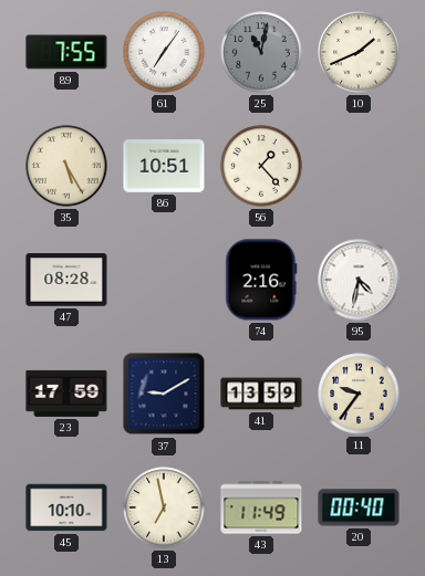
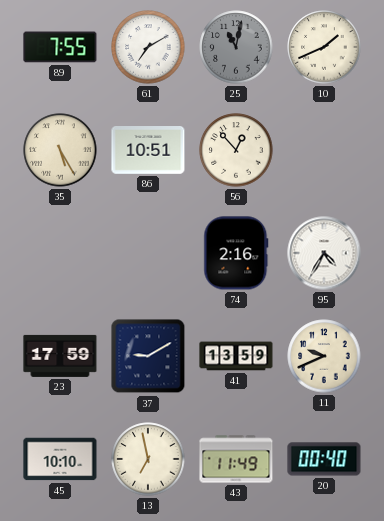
61: 7:06 -> 7:10 (148, 47)
56: 1:23 -> 12:53 (236, 150)
47: 08:28 -> none (66, 280)
95: 4:32 -> 4:35 (324, 253)
11: 9:36 -> 9:41 (324, 356)
